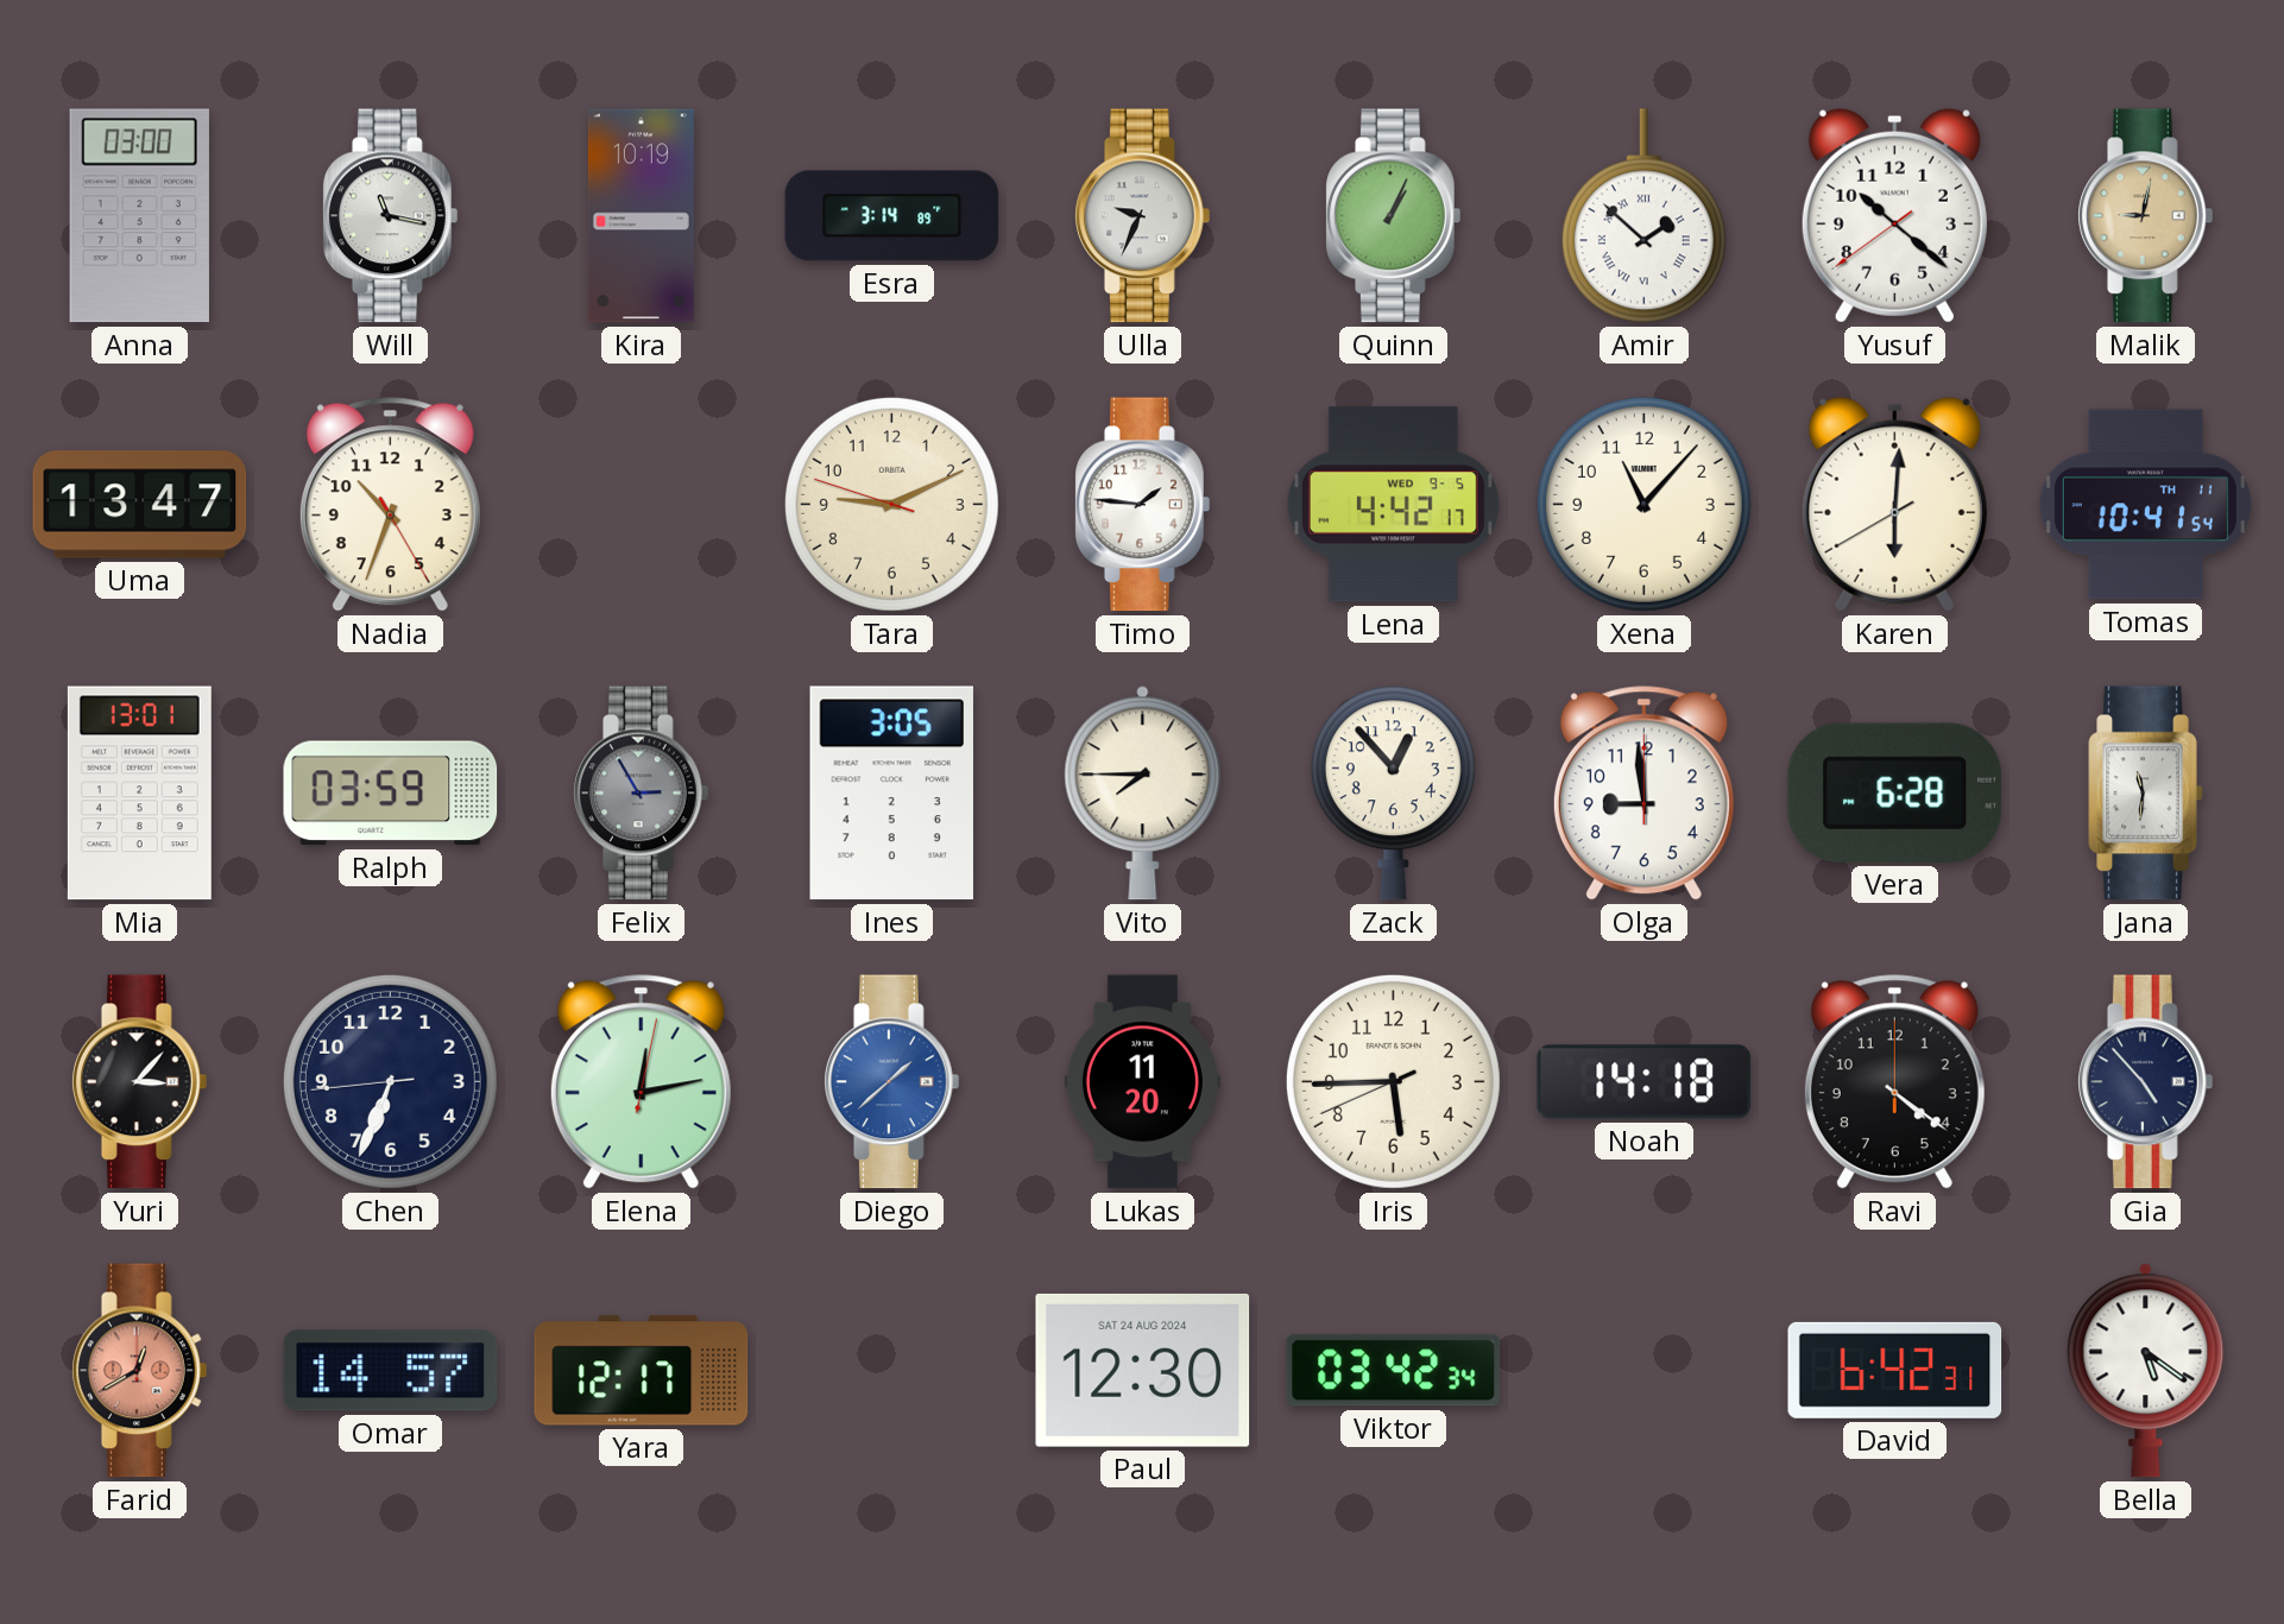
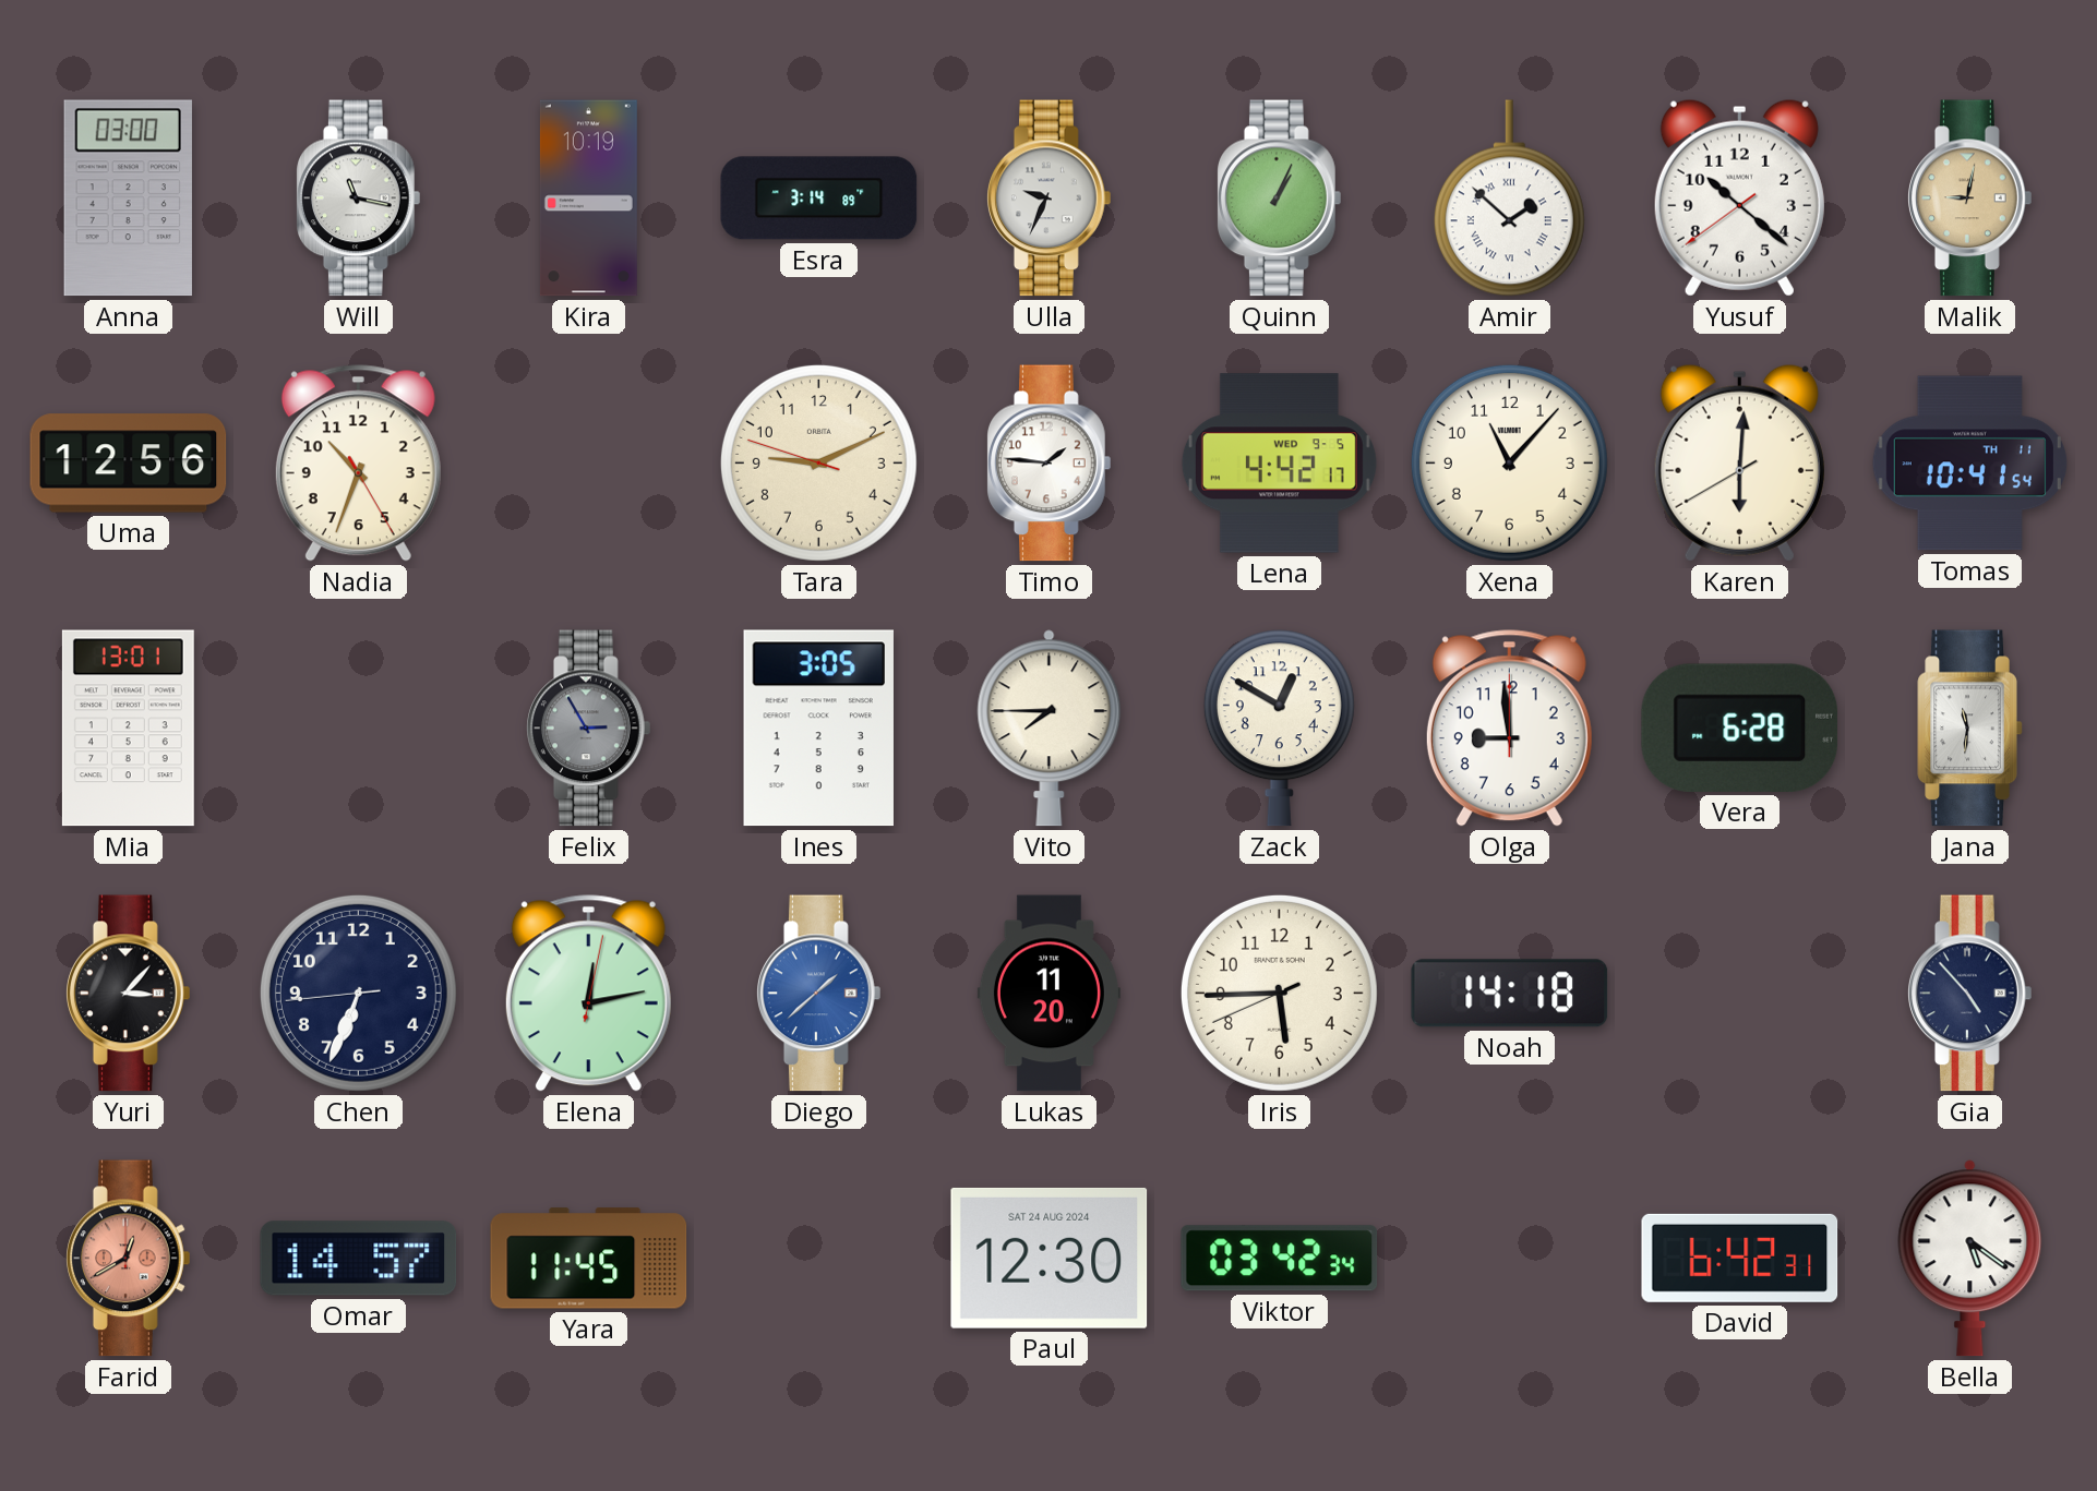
Uma: 13:47 -> 12:56 (129, 464)
Ralph: 03:59 -> none (391, 794)
Zack: 12:53 -> 12:50 (1279, 729)
Ravi: 4:21 -> none (1894, 1082)
Yara: 12:17 -> 11:45 (589, 1259)
